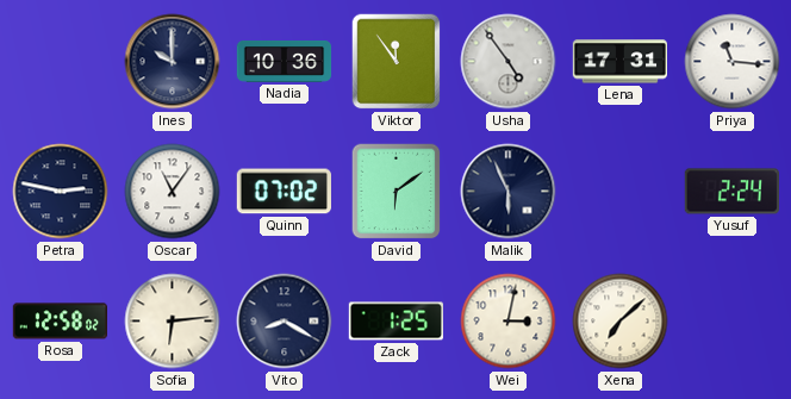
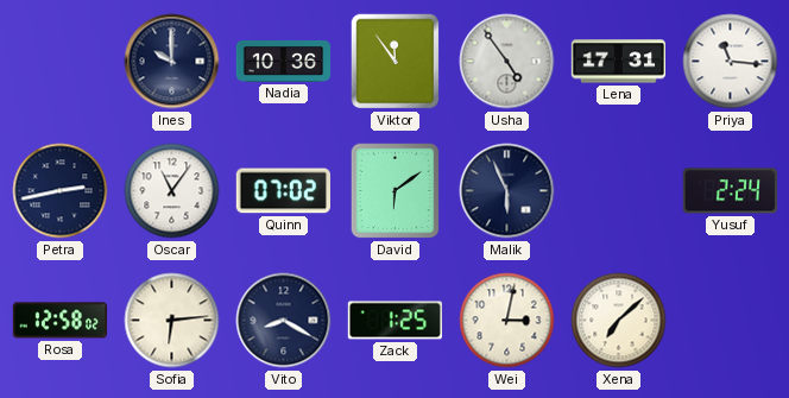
Petra: 2:47 -> 2:43 (61, 191)
